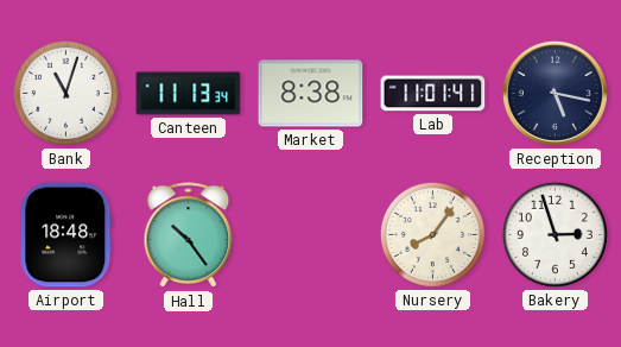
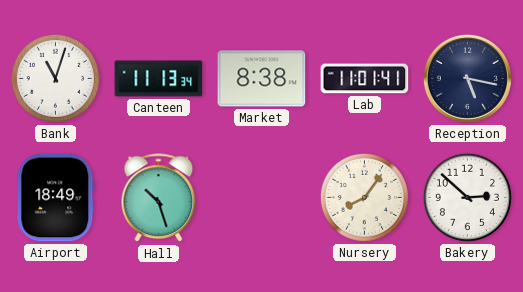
Airport: 18:48 -> 18:49 (56, 198)
Hall: 10:24 -> 10:27 (159, 198)
Bakery: 2:57 -> 2:52 (467, 197)
